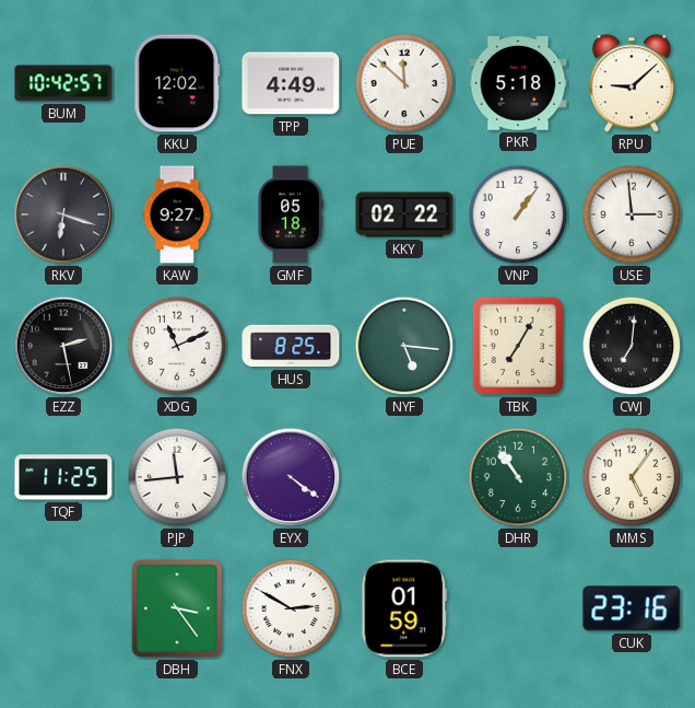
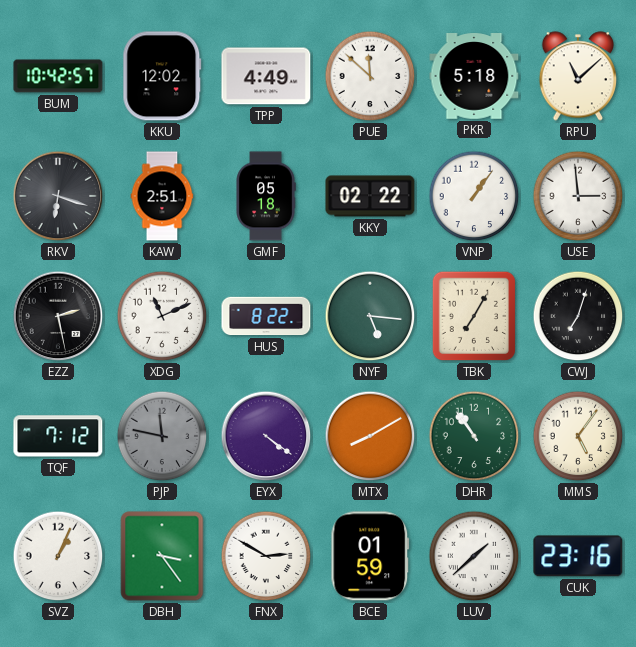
RPU: 9:08 -> 11:08 (577, 76)
KAW: 9:27 -> 2:51 (162, 196)
HUS: 8:25 -> 8:22 (266, 316)
CWJ: 7:01 -> 7:03 (578, 316)
TQF: 11:25 -> 7:12 (58, 436)
PJP: 11:44 -> 11:47 (162, 436)
PJP dial: white -> grey (162, 436)
MTX: none -> 8:10 (370, 436)
SVZ: none -> 1:04 (58, 556)
LUV: none -> 1:38 (474, 556)
